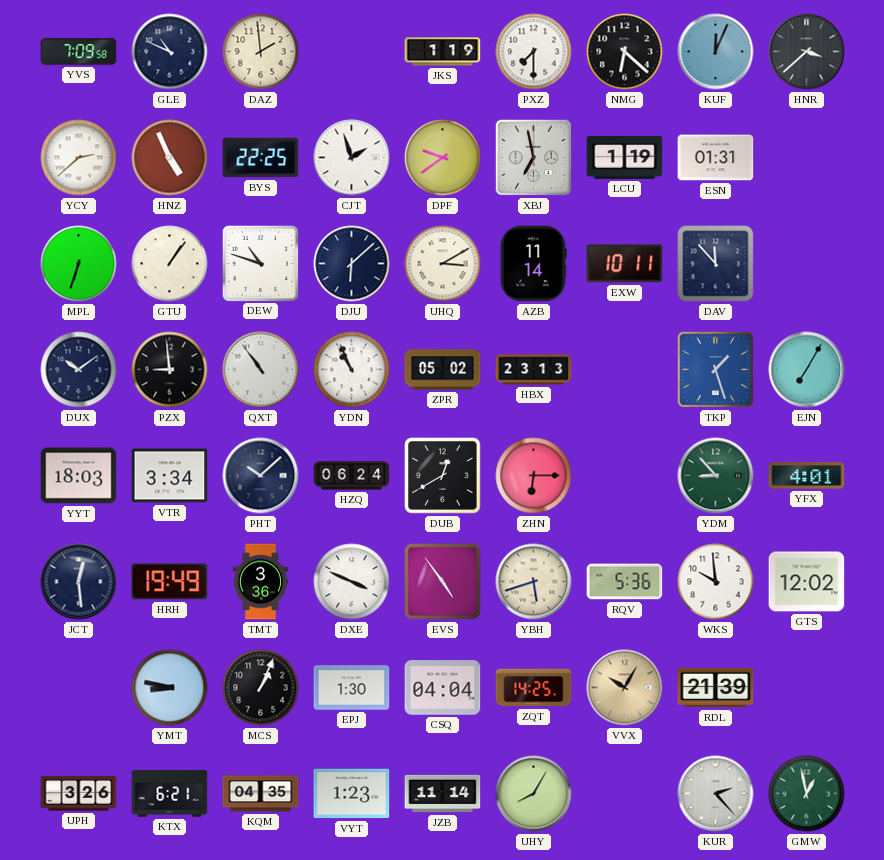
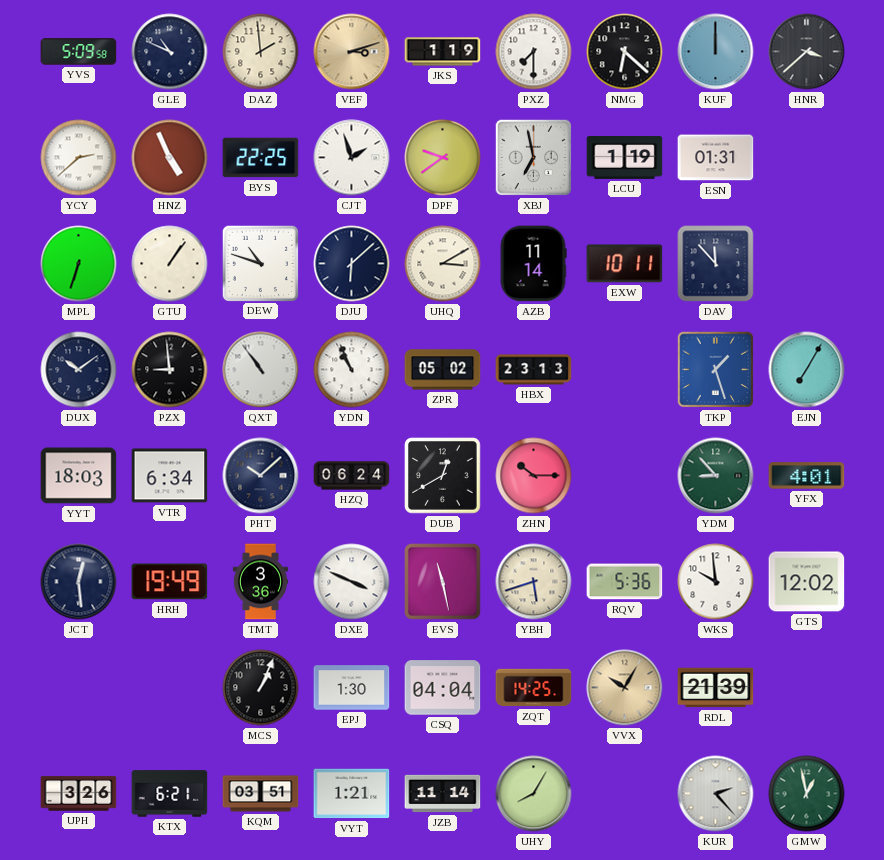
YVS: 7:09 -> 5:09 (79, 52)
VEF: none -> 3:12 (352, 52)
KUF: 12:04 -> 12:00 (716, 52)
VTR: 3:34 -> 6:34 (170, 476)
ZHN: 6:15 -> 10:15 (534, 476)
EVS: 4:54 -> 11:28 (443, 582)
YMT: 8:47 -> none (170, 688)
KQM: 04:35 -> 03:51 (261, 794)
VYT: 1:23 -> 1:21 (352, 794)
